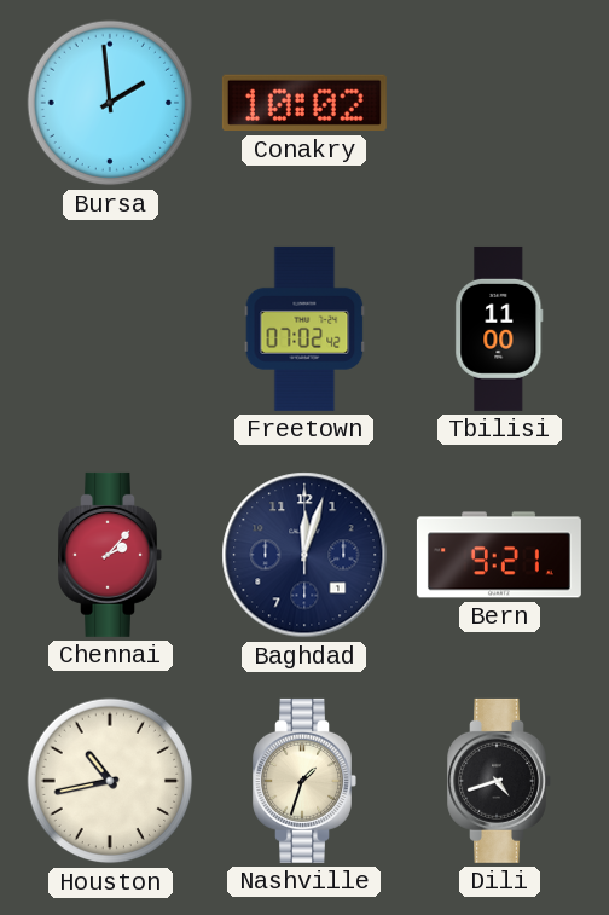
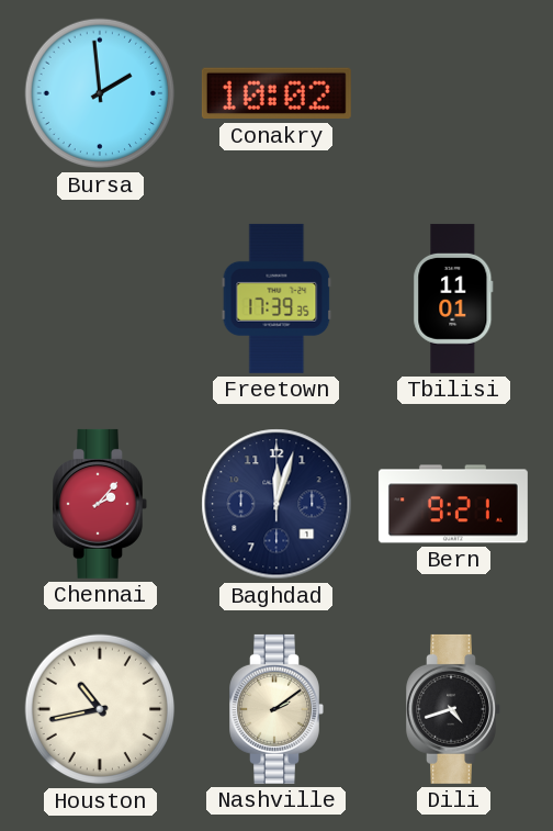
Freetown: 07:02 -> 17:39 (276, 299)
Tbilisi: 11:00 -> 11:01 (453, 299)
Nashville: 1:33 -> 2:09 (276, 709)
